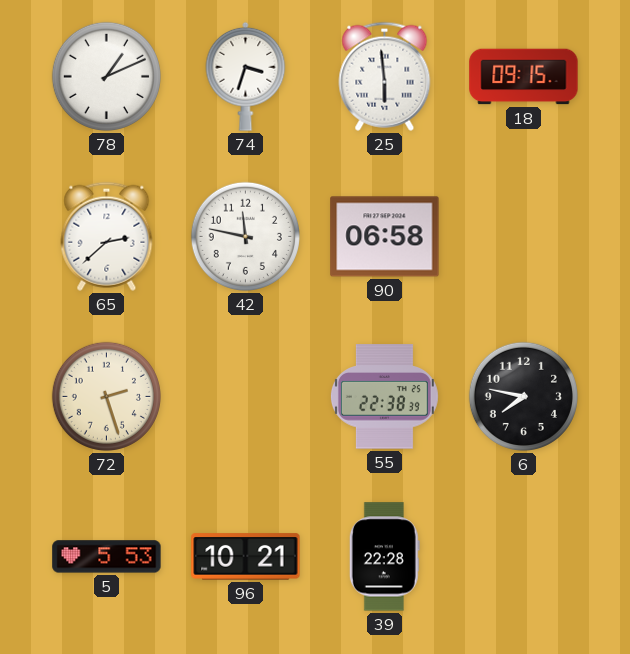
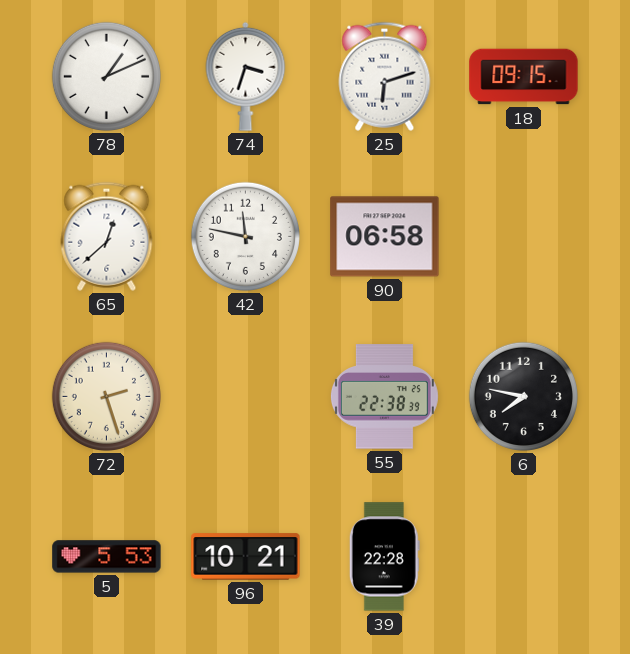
25: 5:59 -> 6:12 (385, 76)
65: 2:38 -> 12:38 (107, 236)
